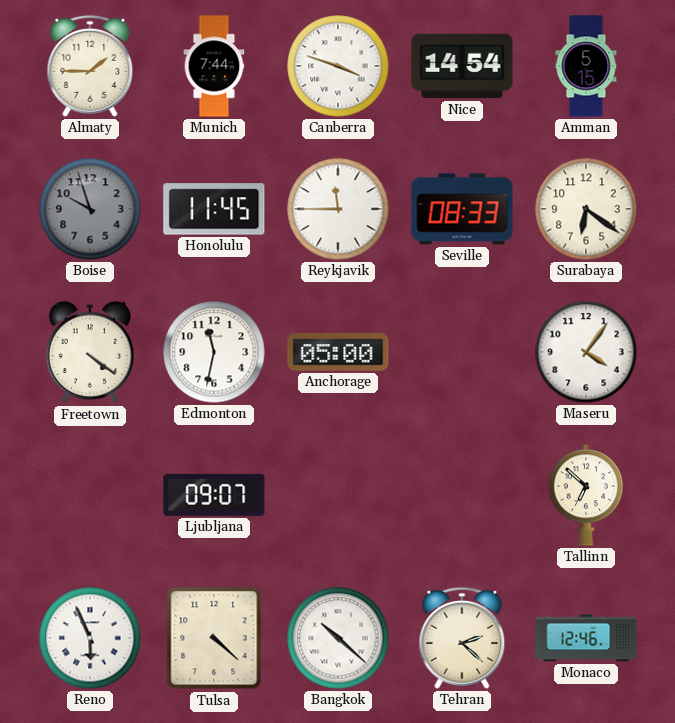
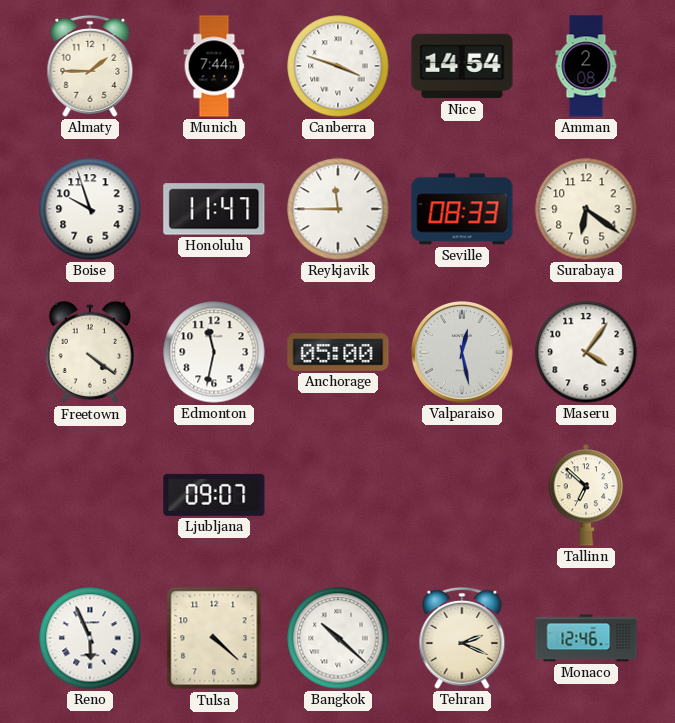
Amman: 5:15 -> 2:08 (586, 66)
Boise dial: grey -> white (90, 209)
Honolulu: 11:45 -> 11:47 (214, 209)
Valparaiso: none -> 12:28 (463, 353)
Tehran: 2:22 -> 2:19 (462, 638)
